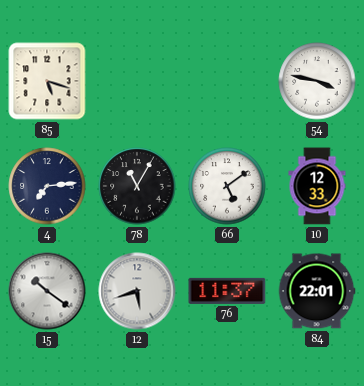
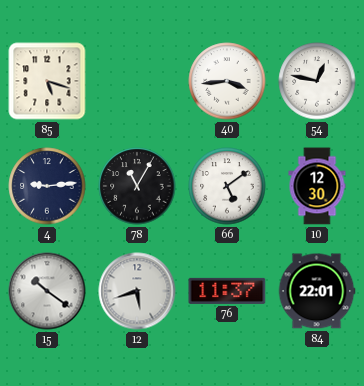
40: none -> 3:44 (227, 81)
54: 3:47 -> 12:47 (317, 81)
4: 7:14 -> 9:14 (47, 186)
10: 12:33 -> 12:30 (317, 186)
